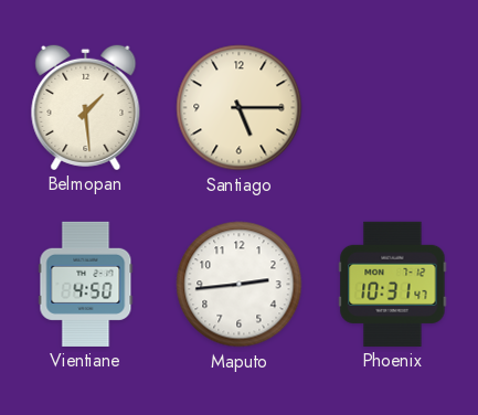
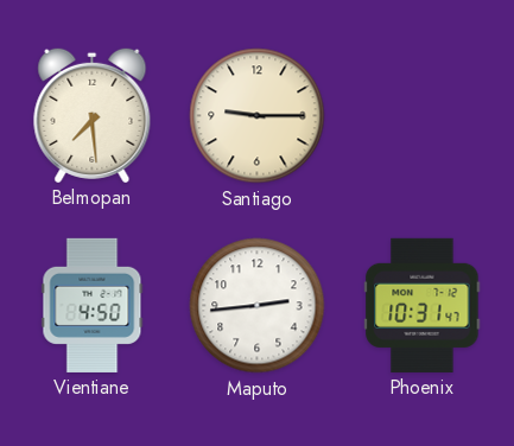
Belmopan: 1:29 -> 7:29 (93, 115)
Santiago: 5:15 -> 9:15 (258, 116)
